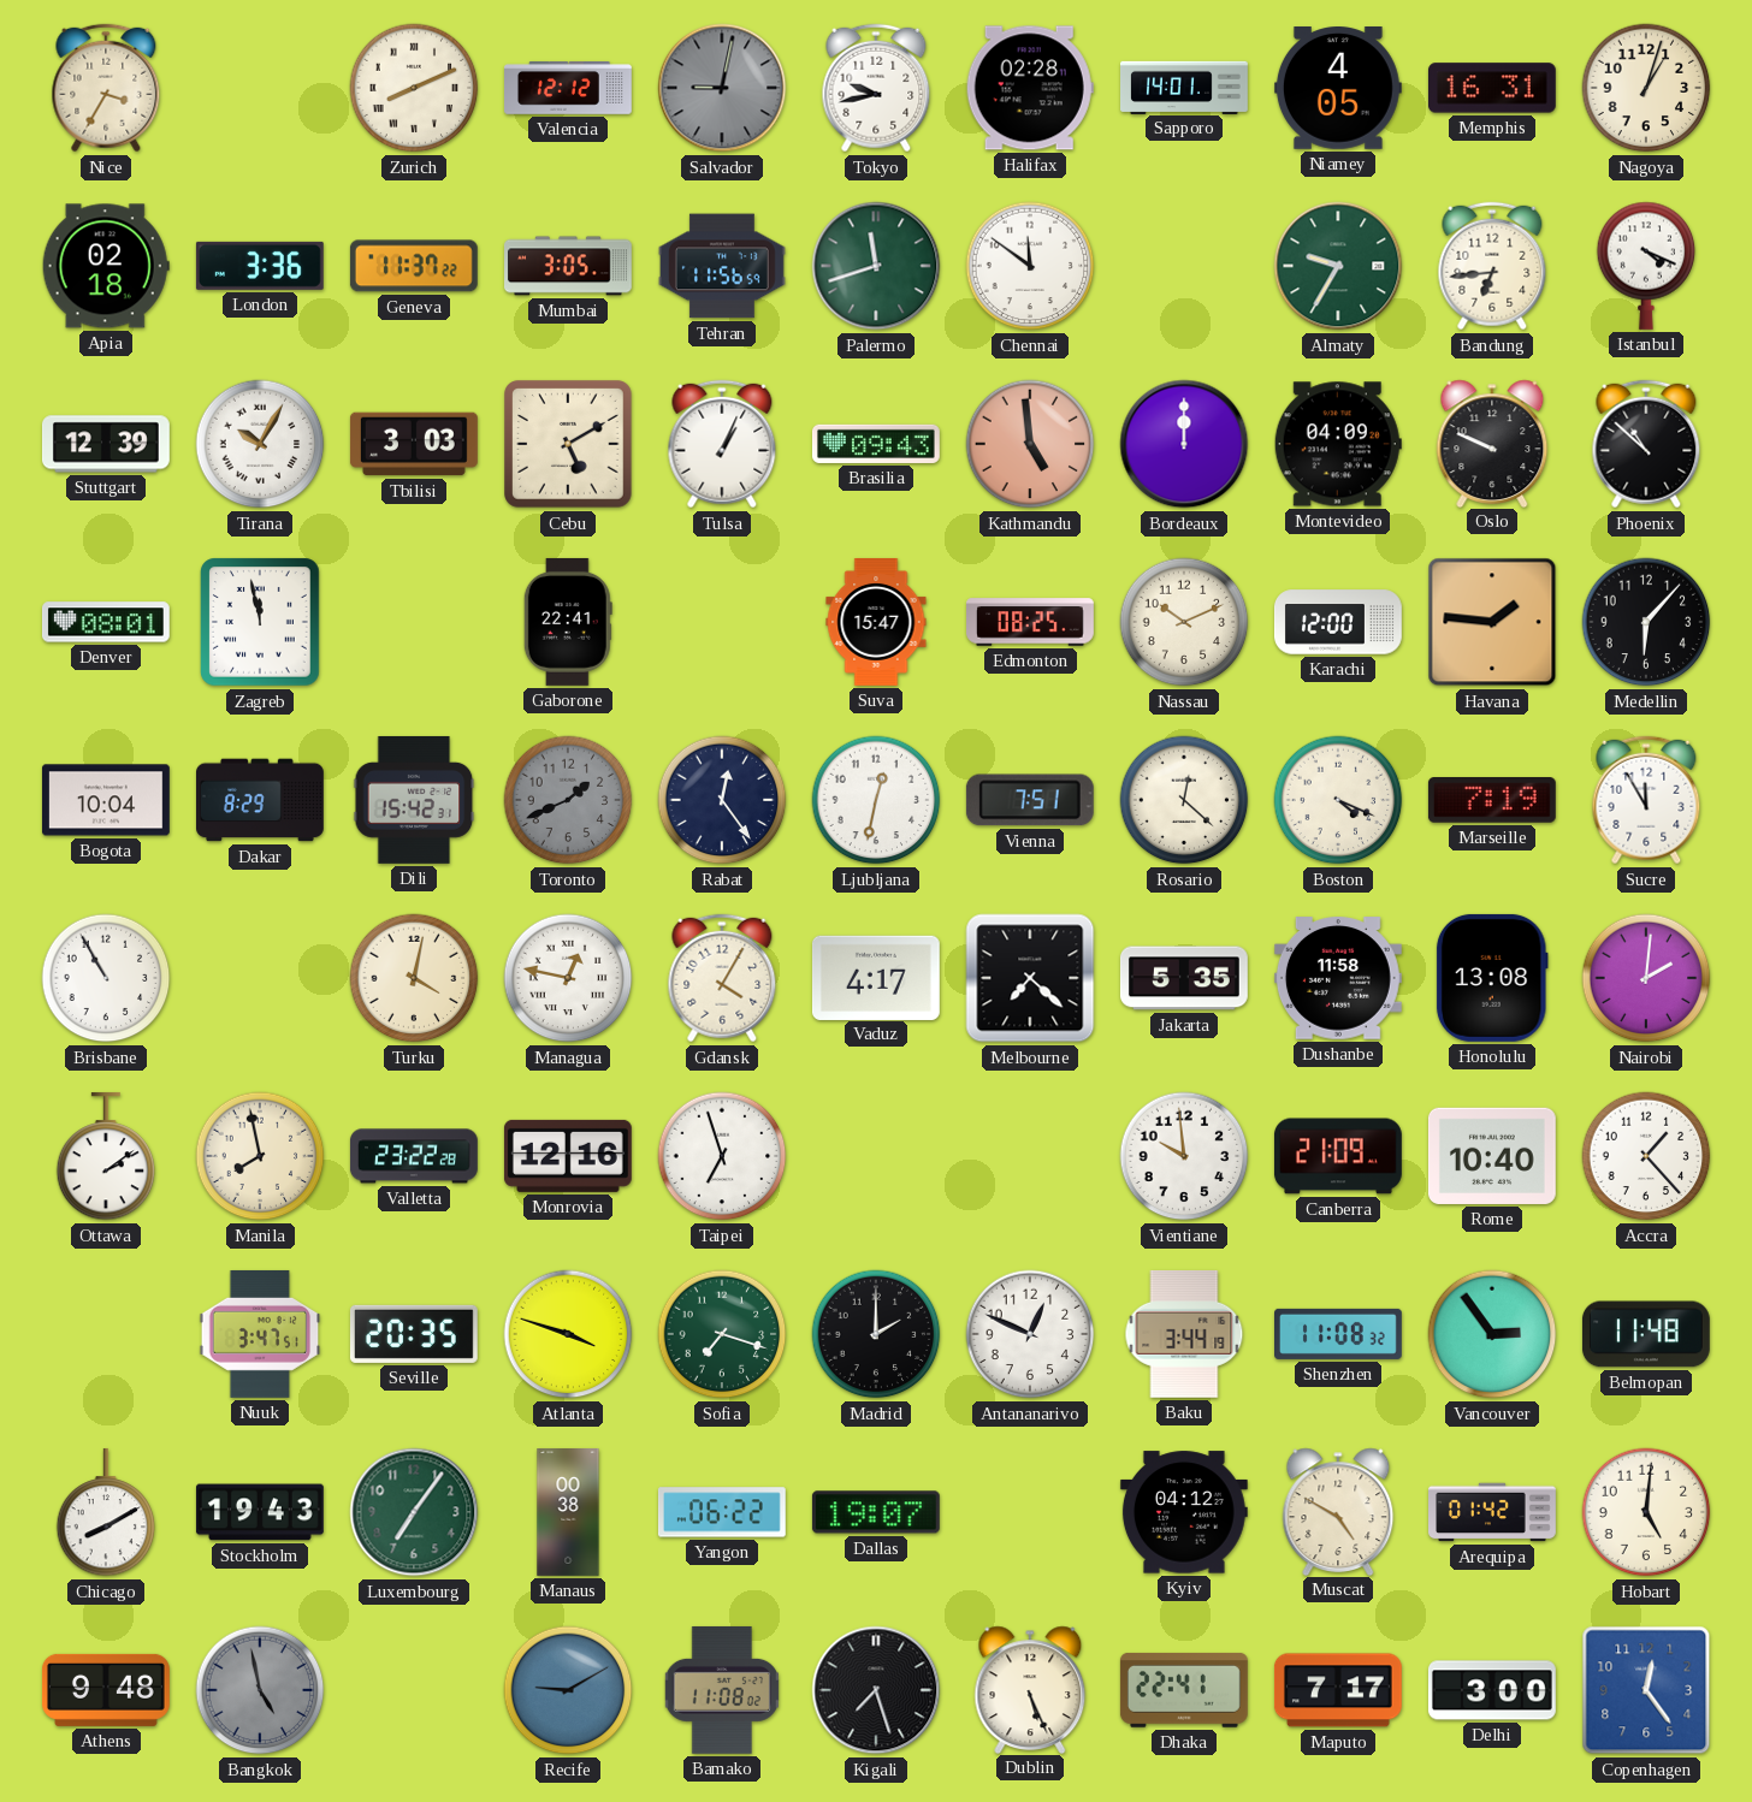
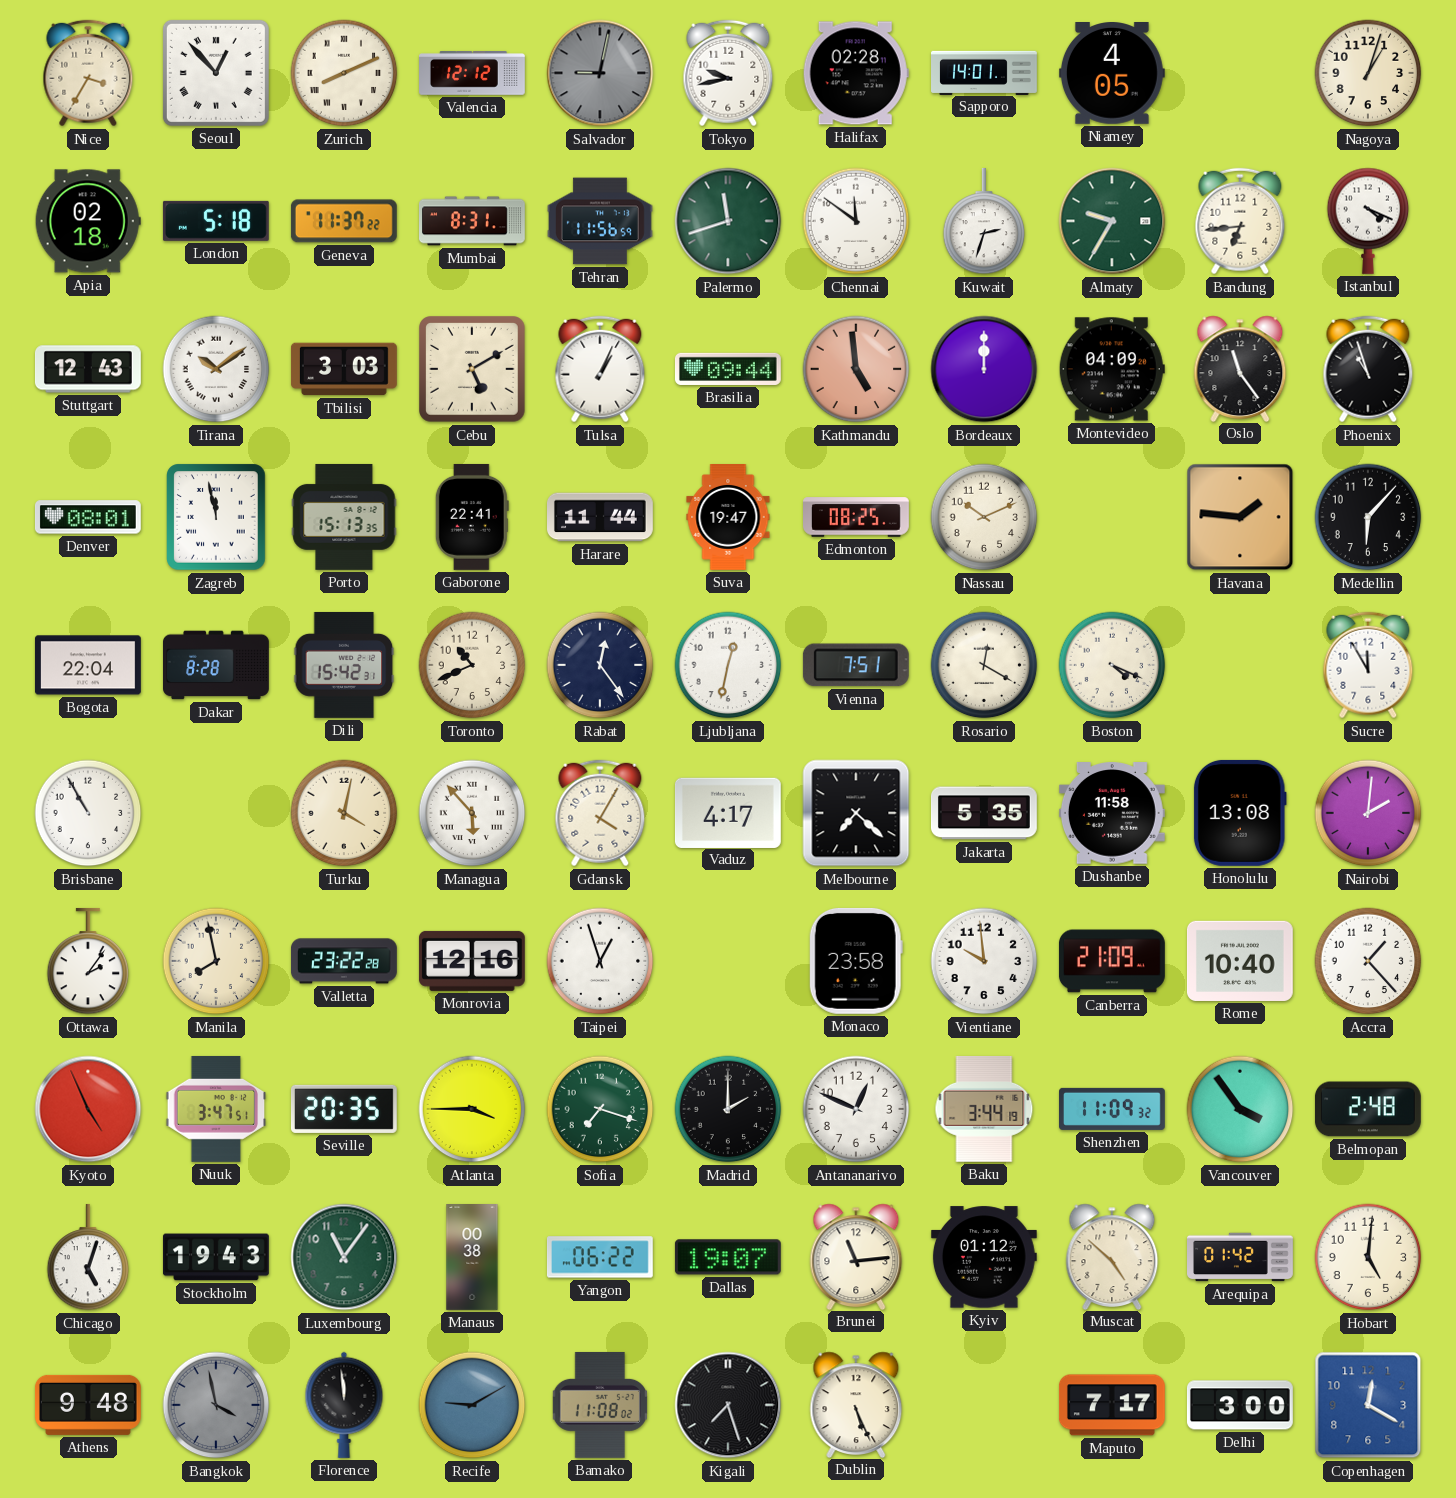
Seoul: none -> 12:53 (216, 73)
Memphis: 16:31 -> none (1492, 88)
London: 3:36 -> 5:18 (216, 221)
Mumbai: 3:05 -> 8:31 (473, 221)
Kuwait: none -> 2:33 (984, 221)
Stuttgart: 12:39 -> 12:43 (88, 369)
Tirana: 10:05 -> 10:09 (216, 369)
Brasilia: 09:43 -> 09:44 (728, 369)
Oslo: 9:49 -> 11:24 (1240, 368)
Phoenix: 10:52 -> 10:57 (1368, 369)
Porto: none -> 15:13 (344, 517)
Harare: none -> 11:44 (601, 517)
Suva: 15:47 -> 19:47 (728, 518)
Karachi: 12:00 -> none (1338, 622)
Bogota: 10:04 -> 22:04 (88, 665)
Dakar: 8:29 -> 8:28 (217, 665)
Toronto: 1:41 -> 10:41 (472, 665)
Toronto dial: grey -> cream (472, 665)
Rosario: 12:22 -> 12:20 (984, 665)
Marseille: 7:19 -> none (1492, 801)
Managua: 12:47 -> 5:53 (472, 813)
Ottawa: 2:09 -> 2:06 (88, 961)
Taipei: 6:57 -> 12:57 (600, 961)
Monaco: none -> 23:58 (856, 961)
Kyoto: none -> 4:56 (88, 1109)
Atlanta: 3:48 -> 3:45 (472, 1109)
Shenzhen: 11:08 -> 11:09 (1113, 1109)
Vancouver: 2:54 -> 3:54 (1240, 1109)
Belmopan: 11:48 -> 2:48 (1368, 1109)
Chicago: 8:10 -> 5:03 (88, 1257)
Luxembourg: 7:06 -> 11:06 (344, 1257)
Brunei: none -> 11:14 (856, 1256)
Kyiv: 04:12 -> 01:12 (984, 1257)
Muscat: 4:50 -> 4:52 (1112, 1256)
Bangkok: 4:58 -> 3:58 (216, 1405)
Florence: none -> 11:59 (344, 1405)
Dhaka: 22:41 -> none (1184, 1690)
Copenhagen: 12:24 -> 12:20 (1368, 1405)
